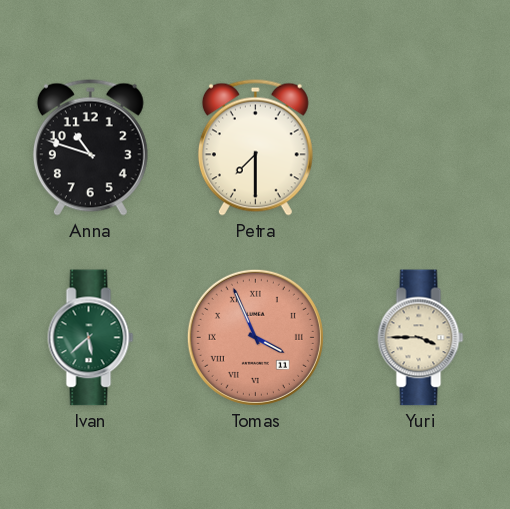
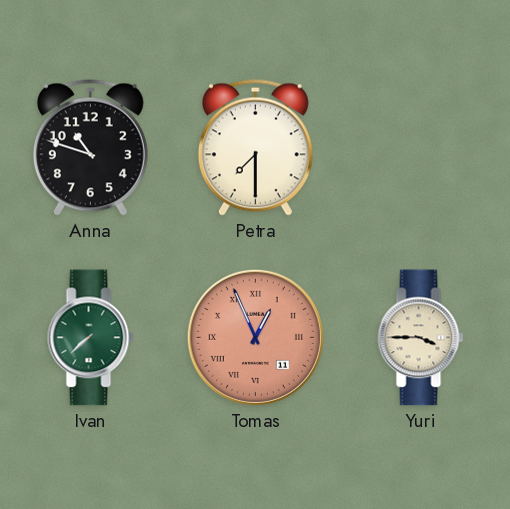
Ivan: 5:38 -> 7:38 (91, 338)
Tomas: 3:56 -> 12:56 (255, 337)
